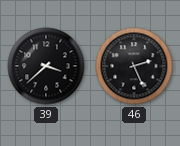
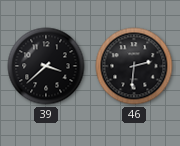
46: 2:26 -> 2:31 (134, 66)
